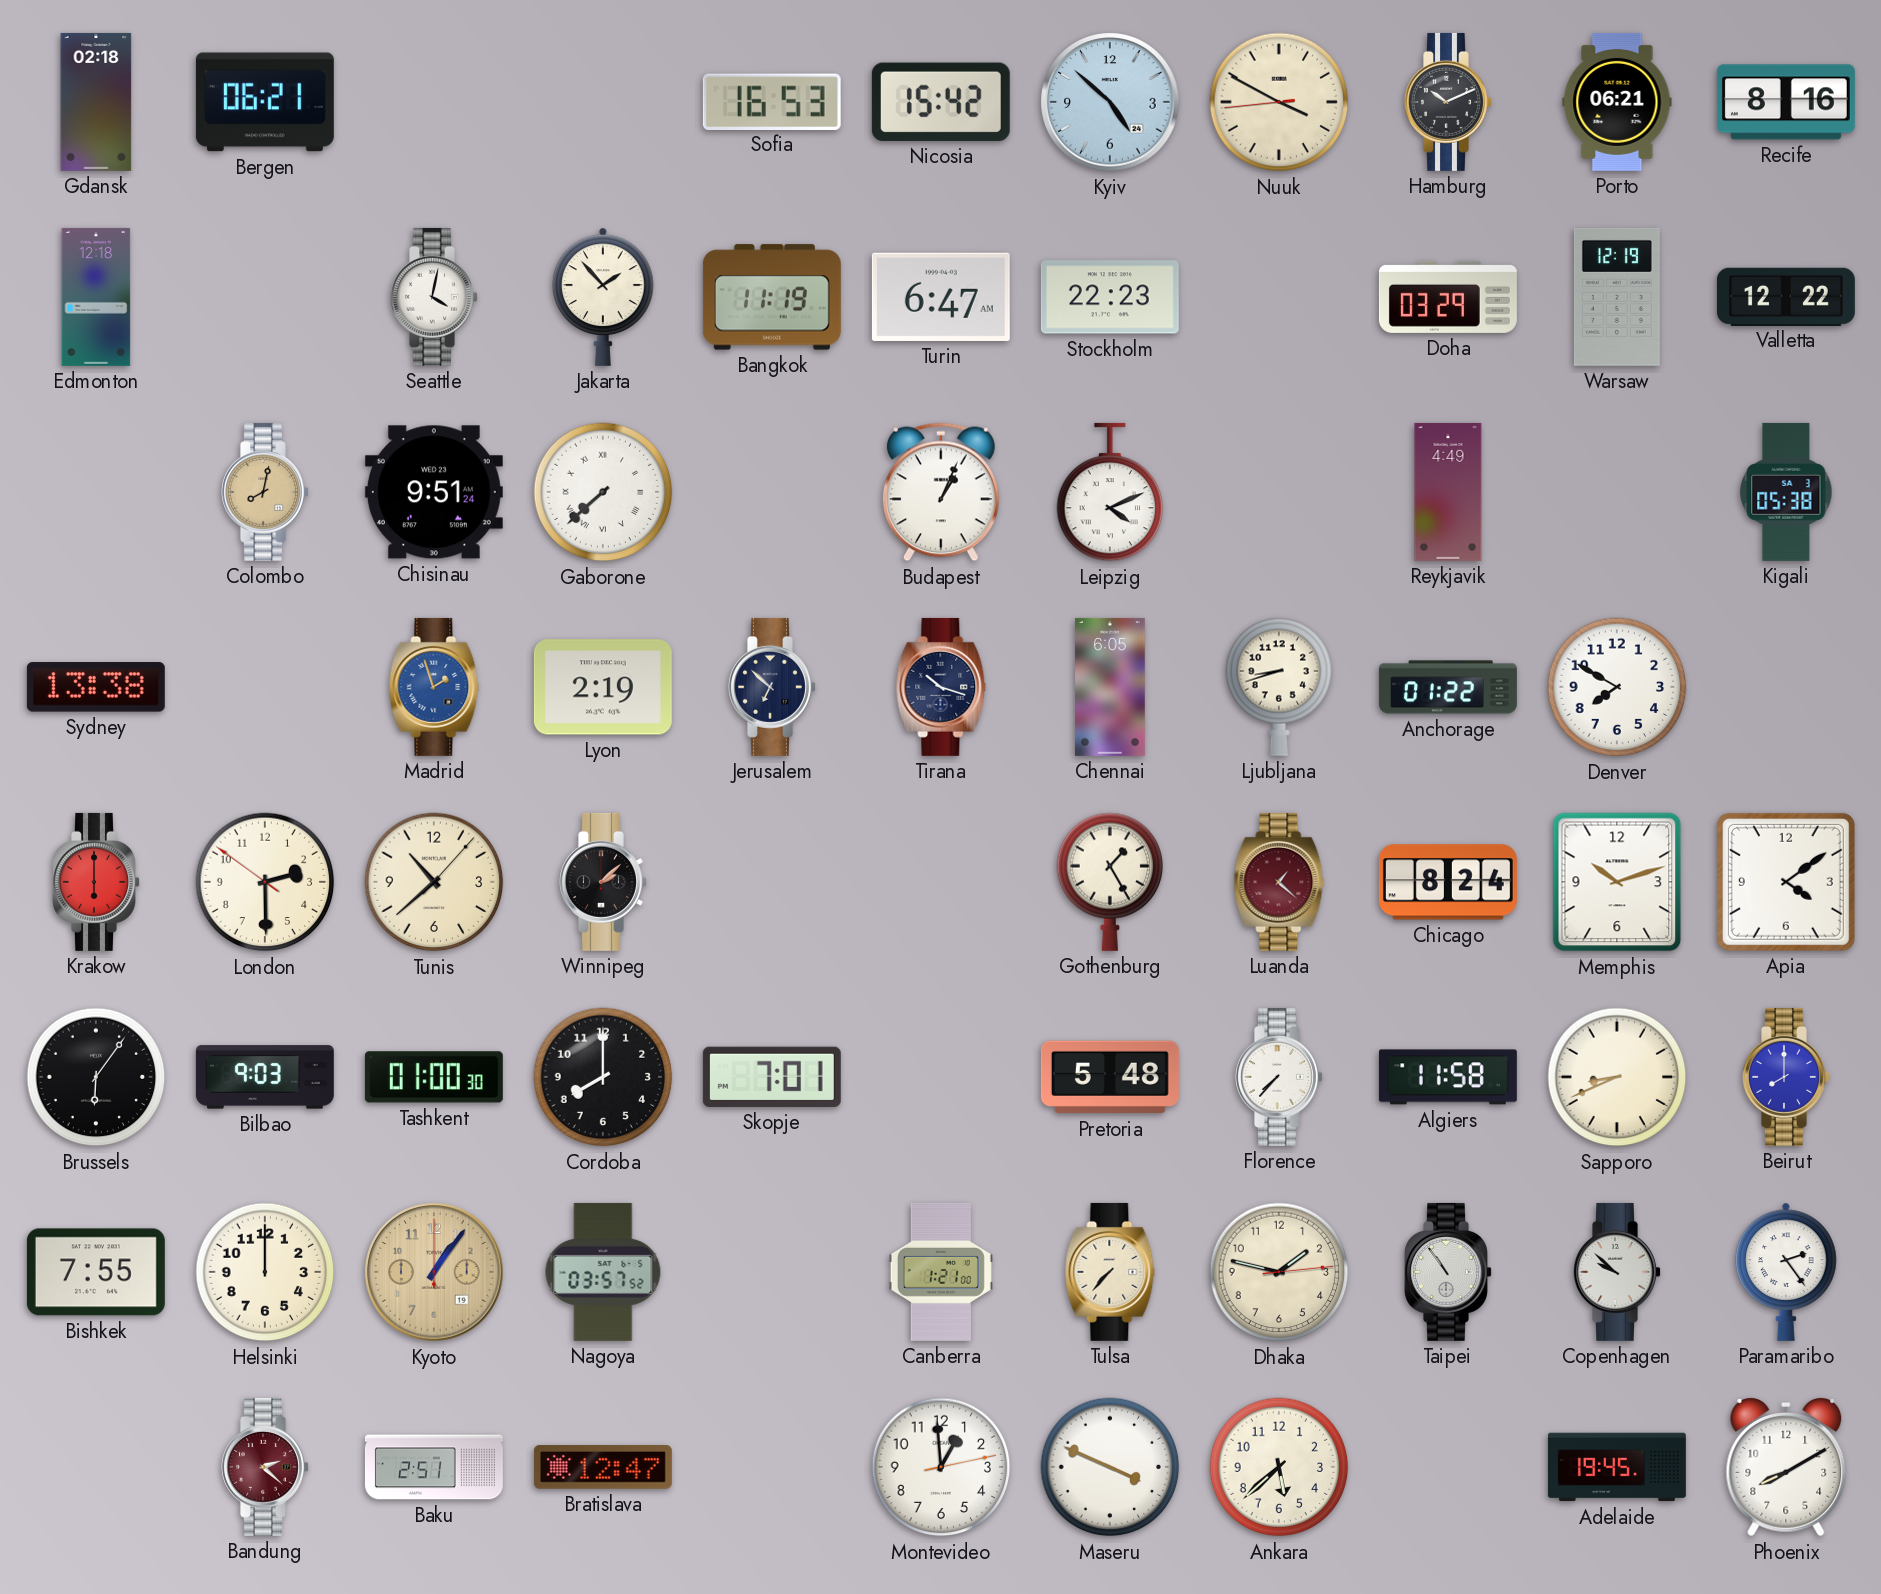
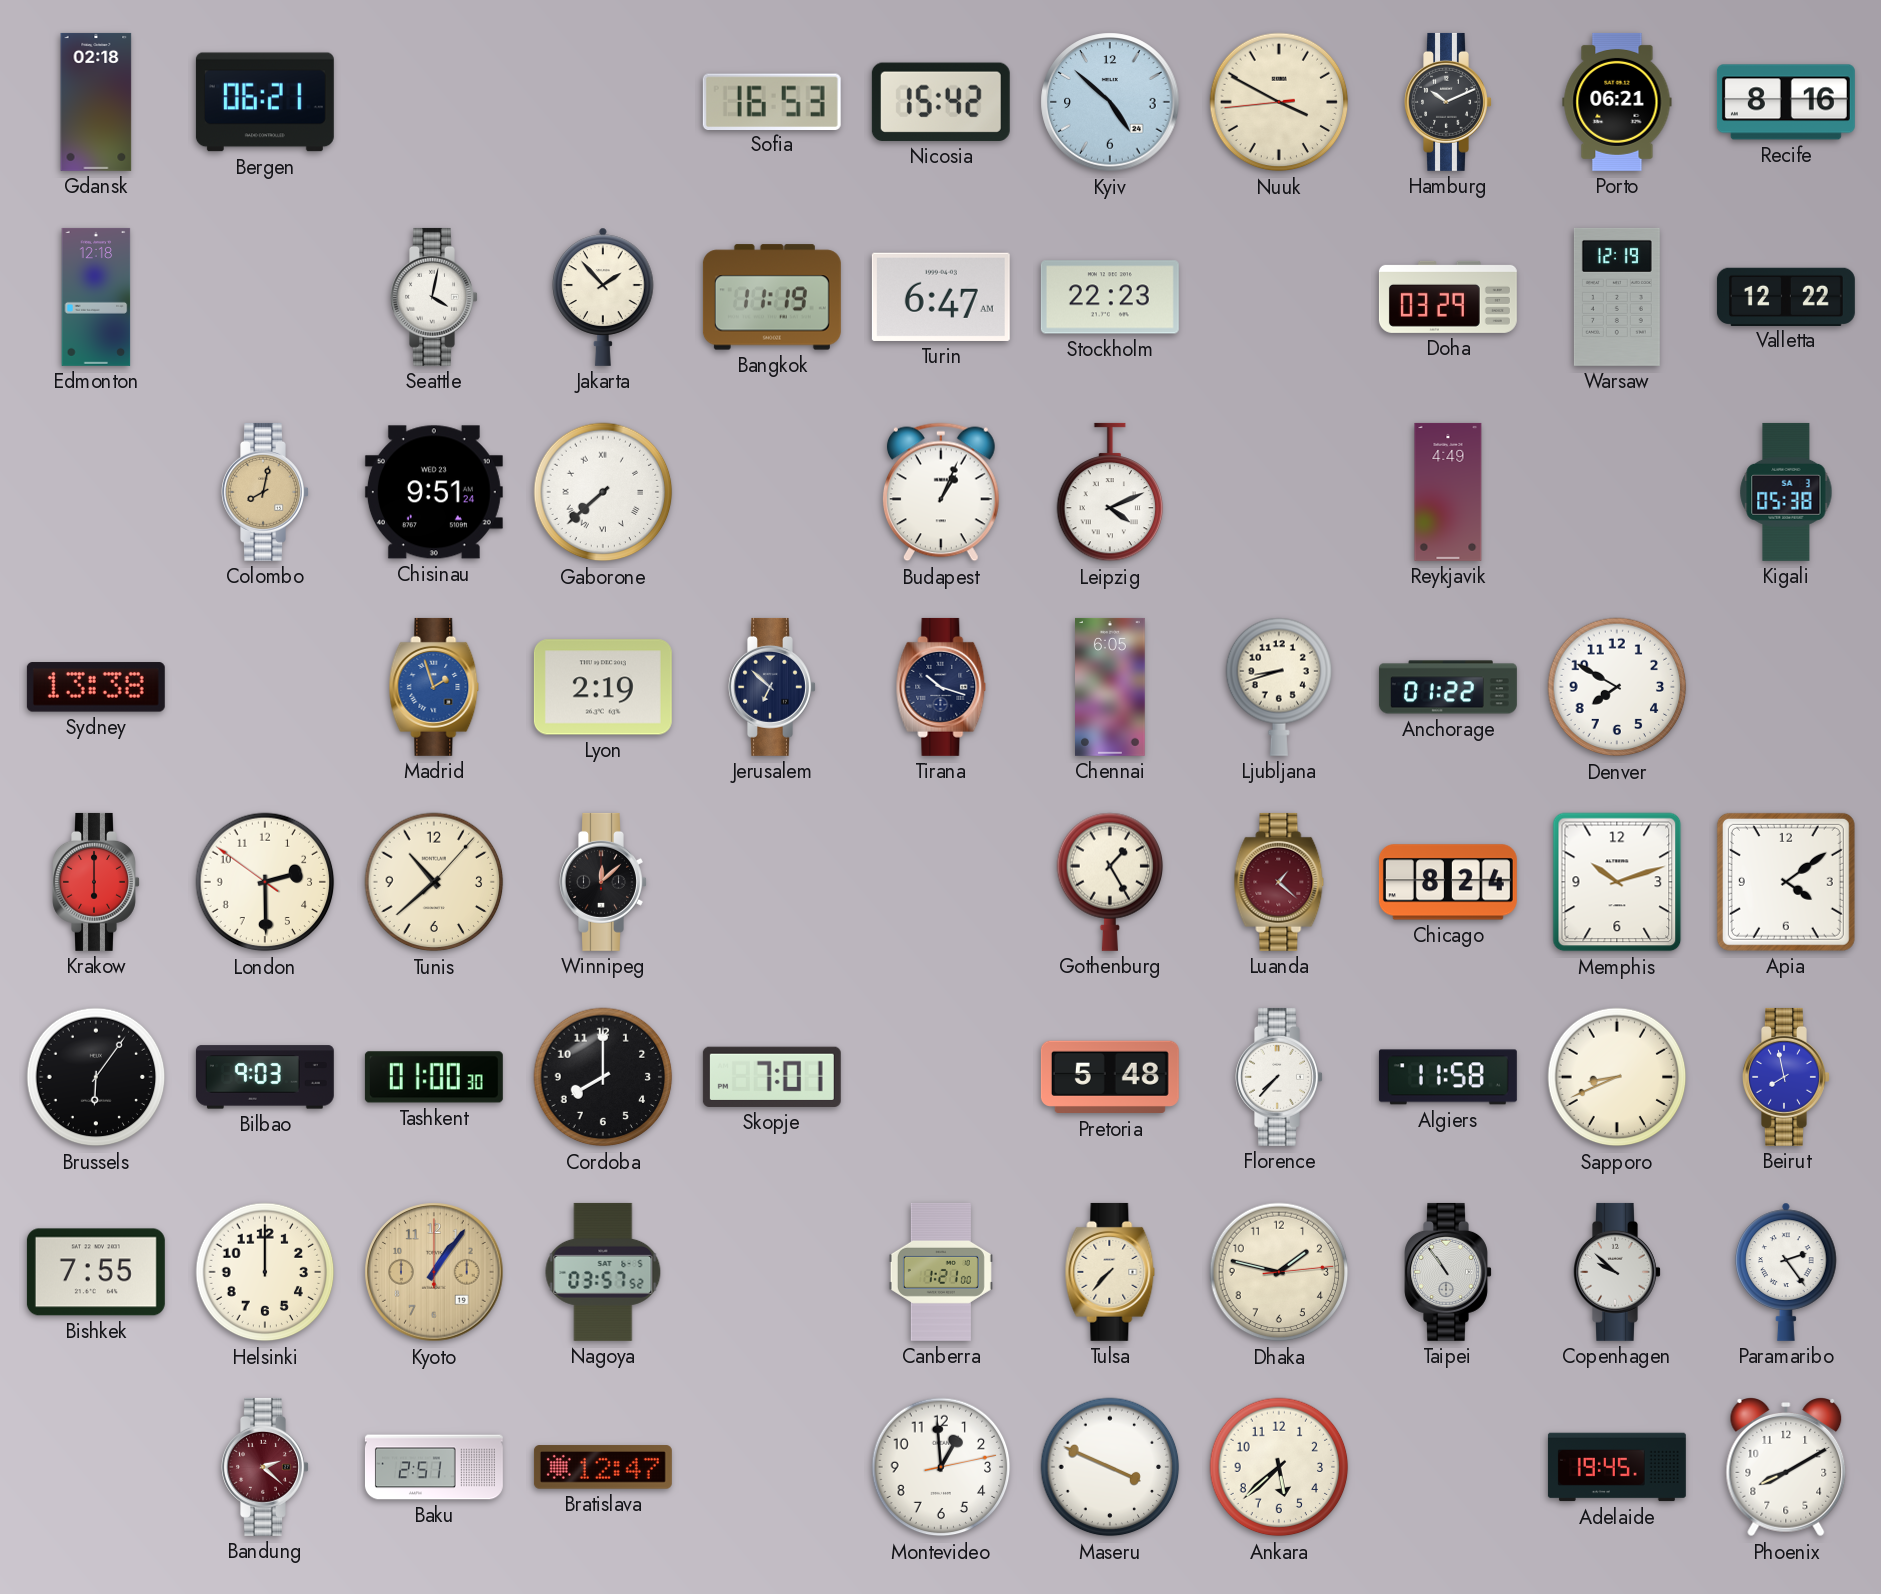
Winnipeg: 2:08 -> 12:08 (603, 882)
Beirut: 8:00 -> 7:58 (1786, 1077)
